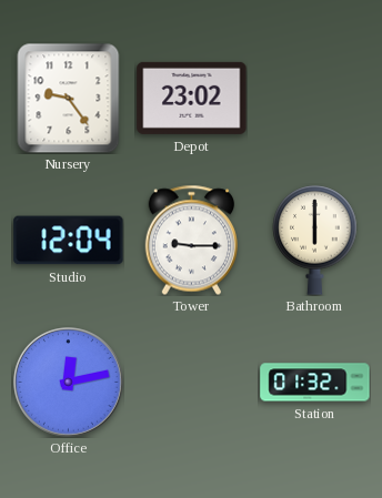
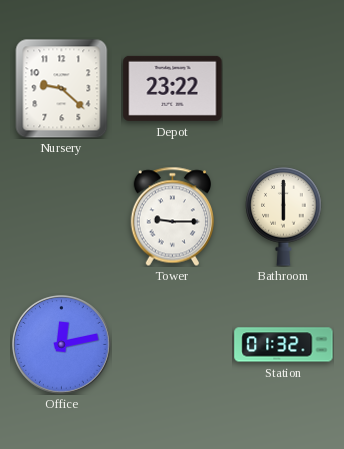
Nursery: 9:24 -> 9:22 (62, 88)
Depot: 23:02 -> 23:22 (173, 88)
Studio: 12:04 -> none (69, 241)
